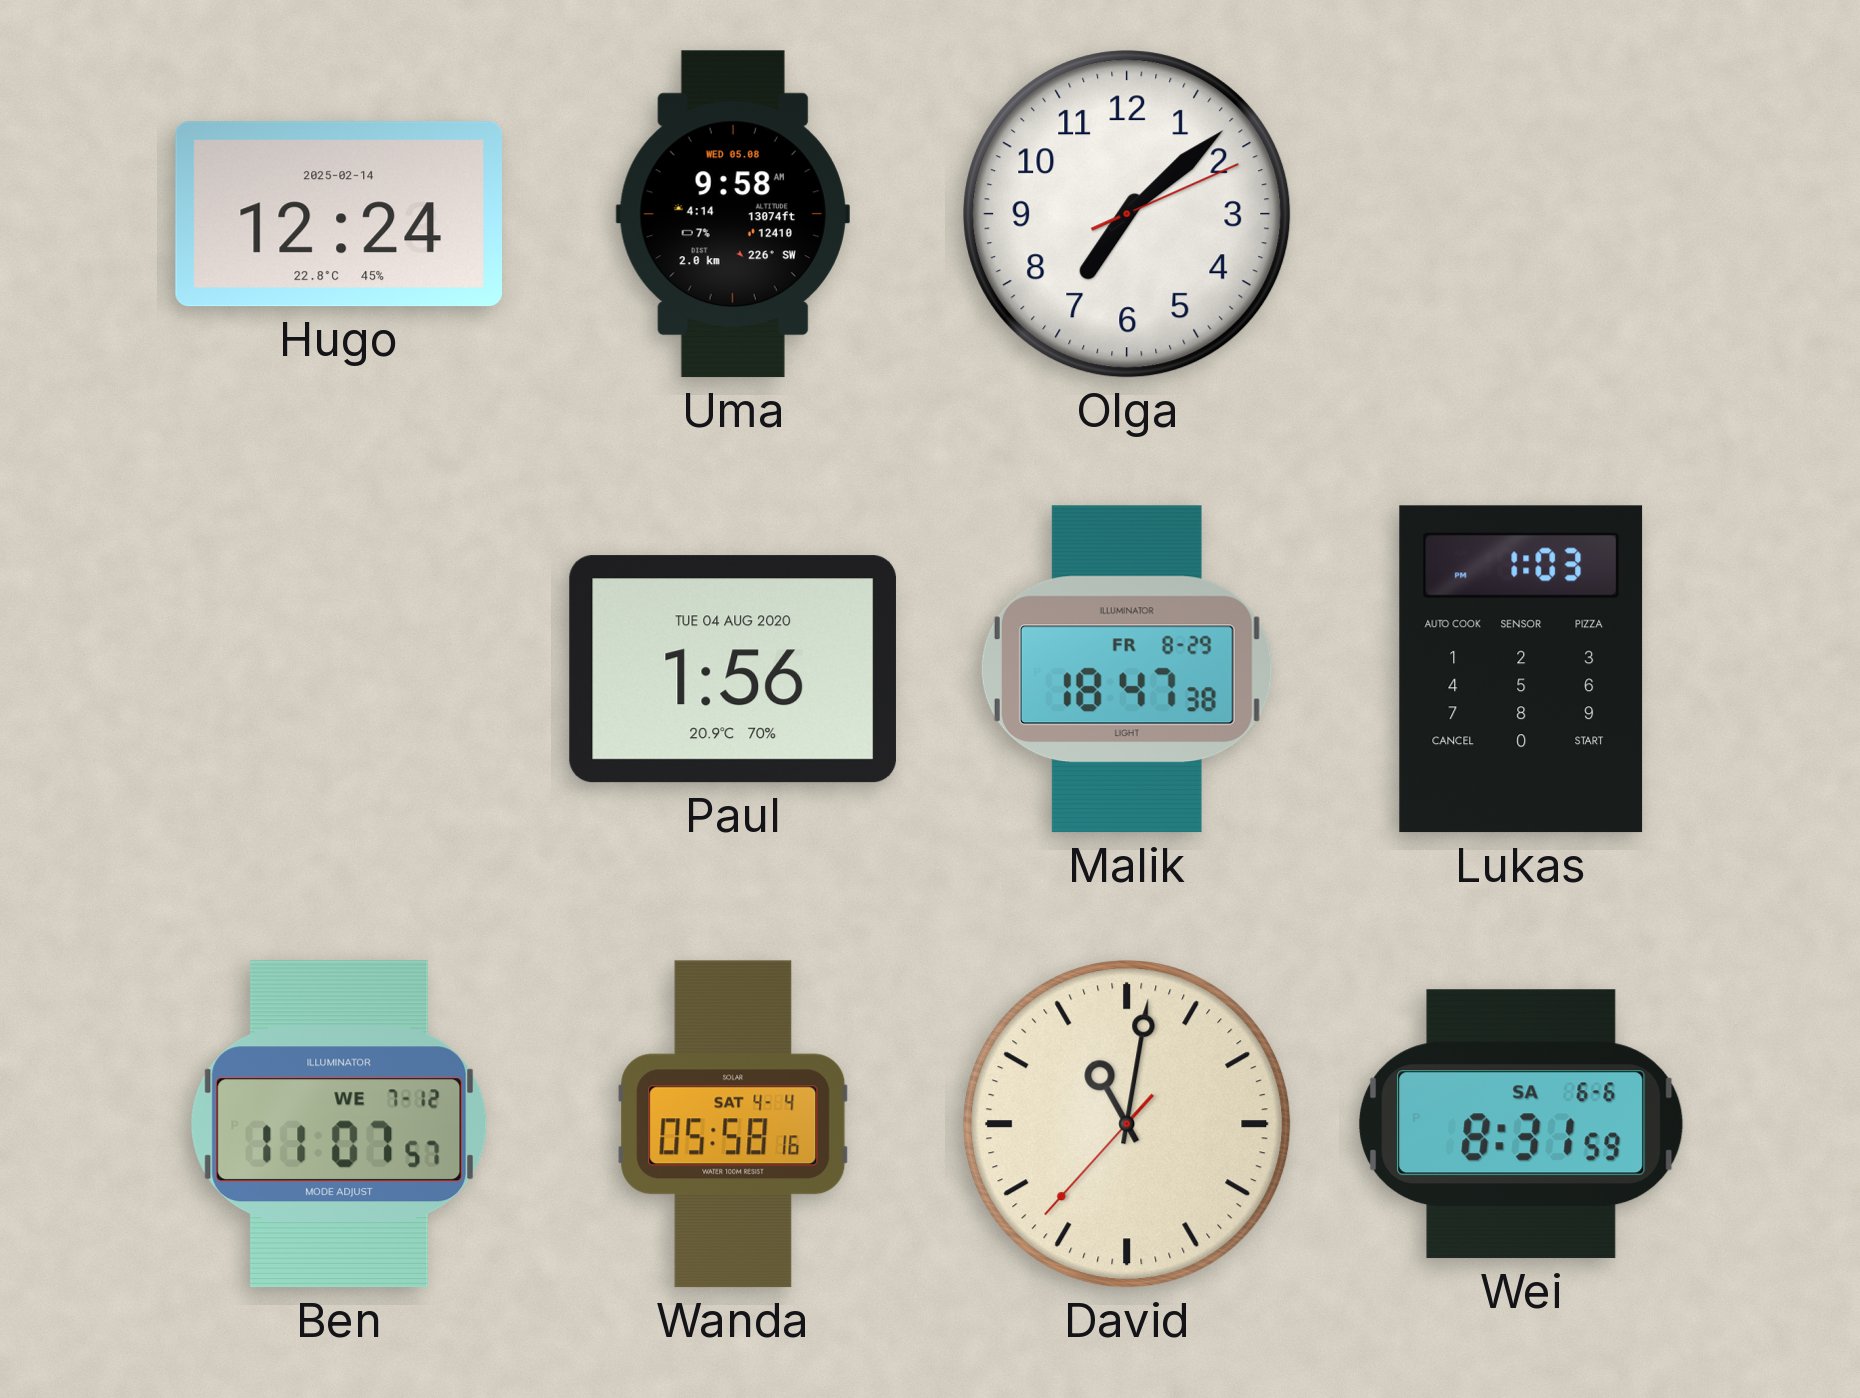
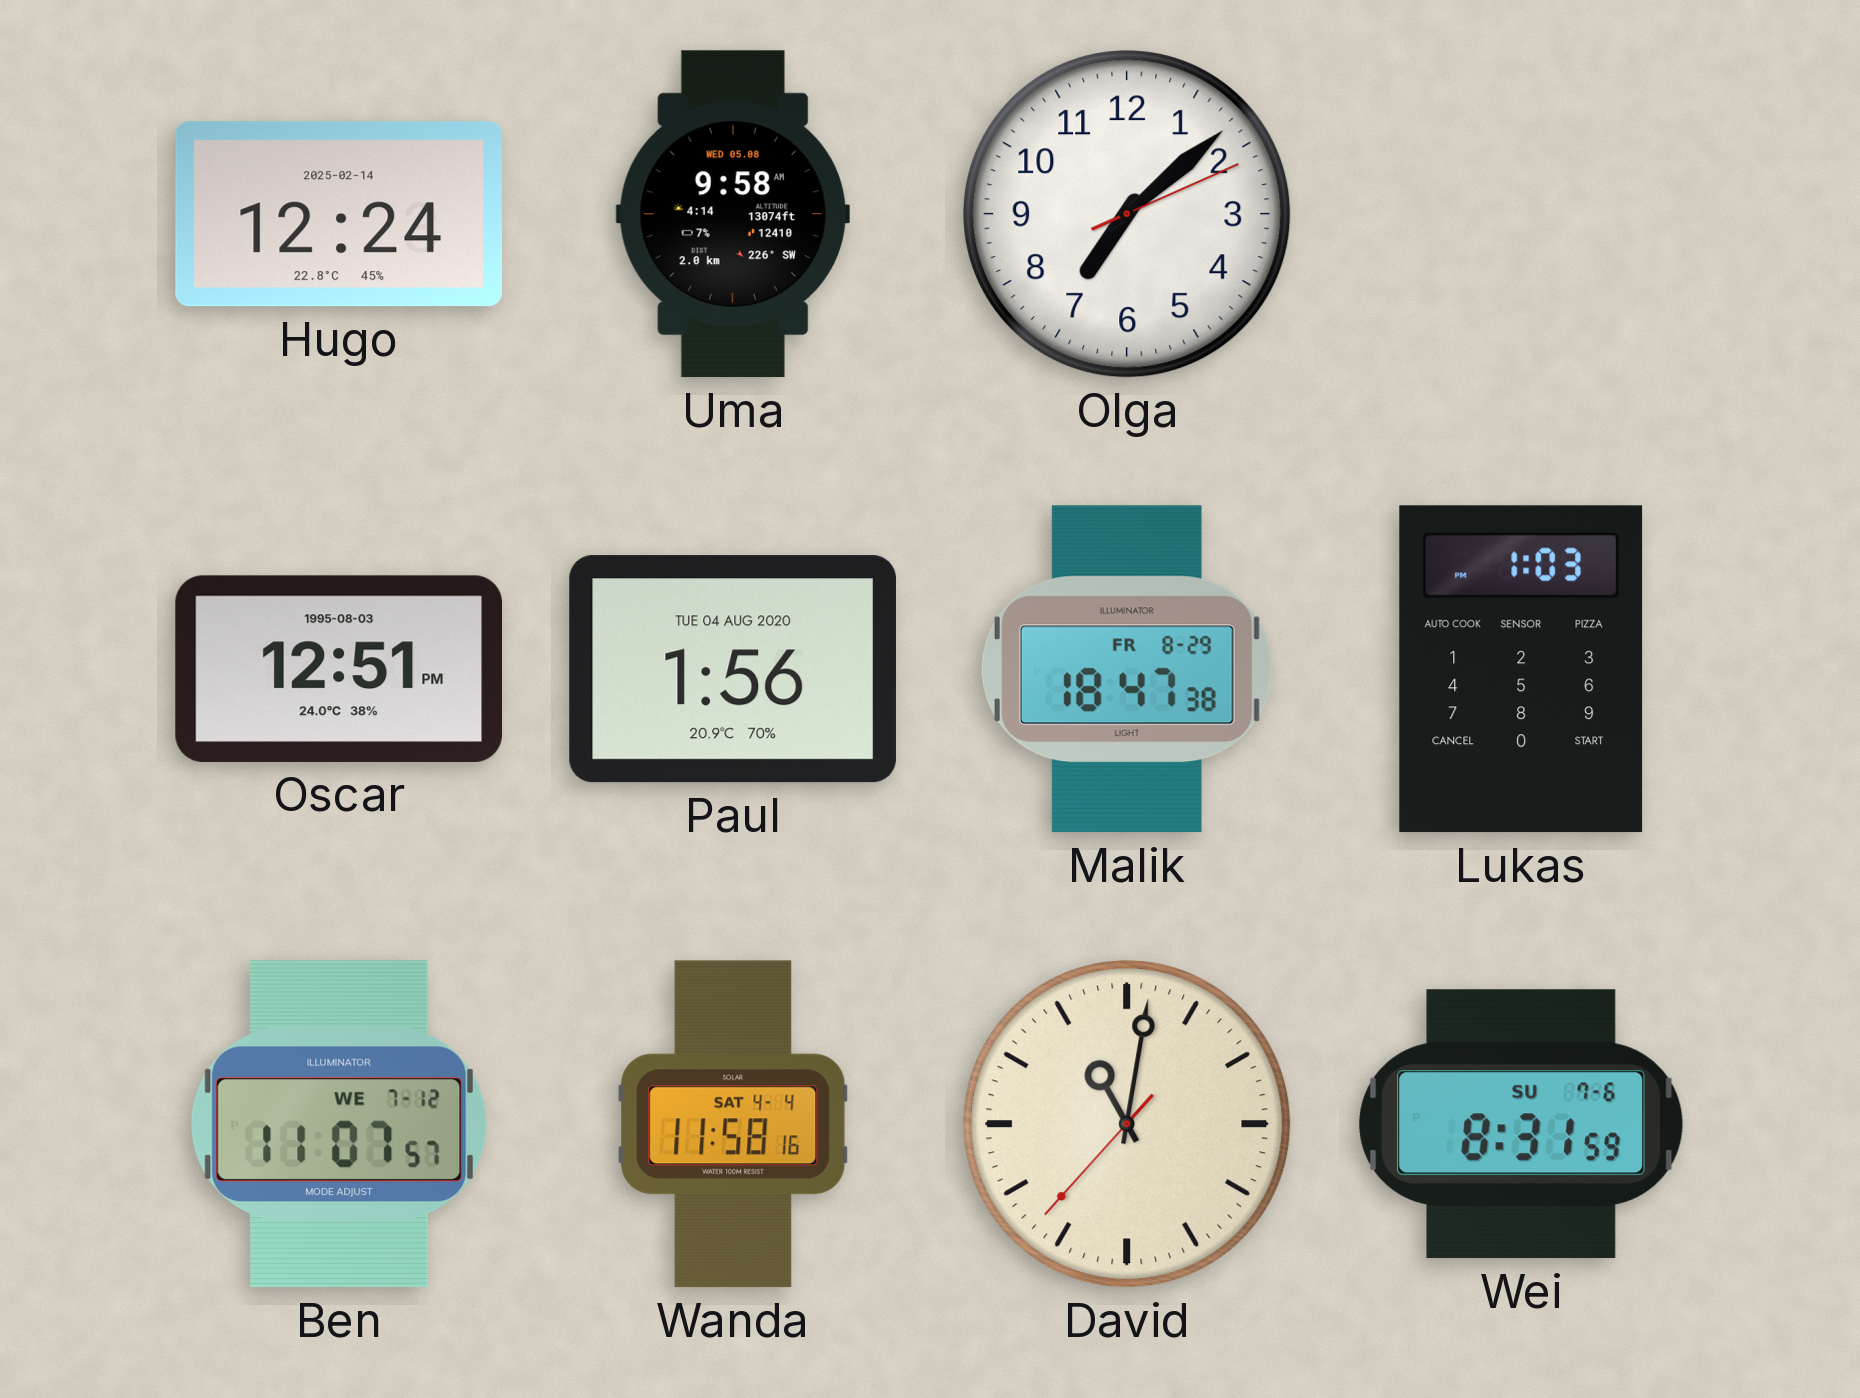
Oscar: none -> 12:51 (338, 669)
Wanda: 05:58 -> 11:58 (733, 1124)
Wei date: SA 6-6 -> SU 7-6 (1521, 1124)
